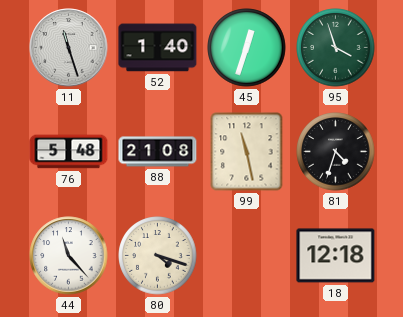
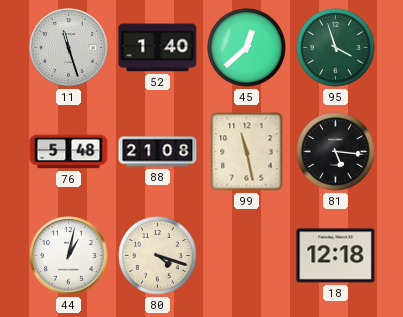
45: 12:33 -> 12:38 (247, 48)
81: 4:33 -> 5:16 (336, 152)
44: 11:23 -> 1:02 (69, 256)
